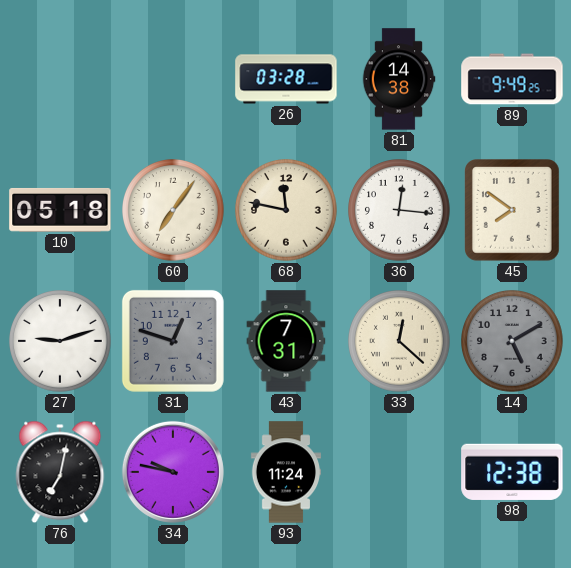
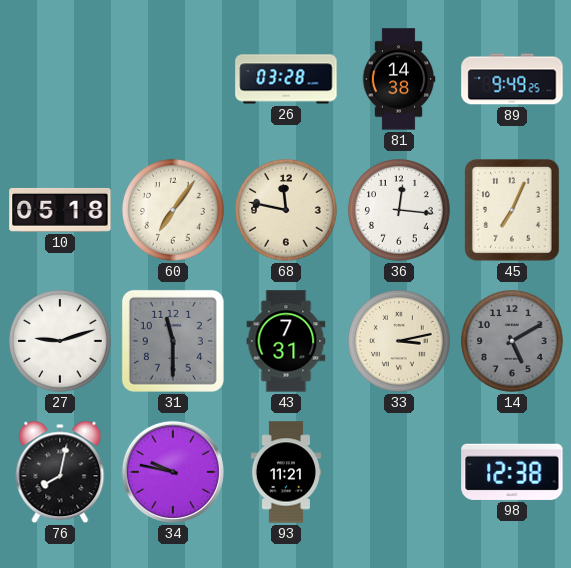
45: 7:51 -> 7:04 (513, 211)
31: 12:48 -> 11:30 (173, 341)
33: 12:22 -> 3:13 (400, 342)
76: 7:02 -> 8:02 (60, 472)
93: 11:24 -> 11:21 (285, 472)
